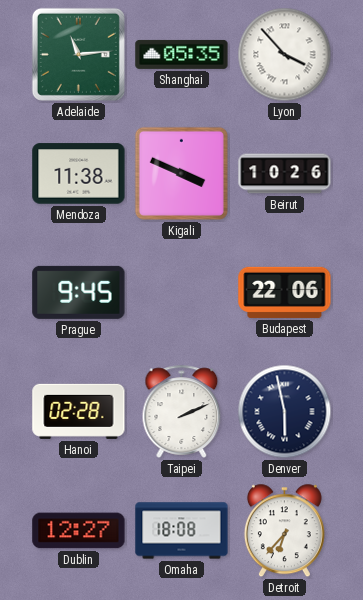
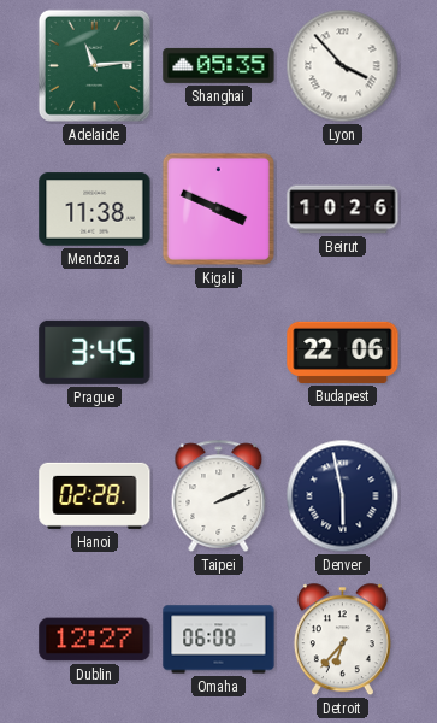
Prague: 9:45 -> 3:45 (95, 352)
Omaha: 18:08 -> 06:08 (219, 640)
